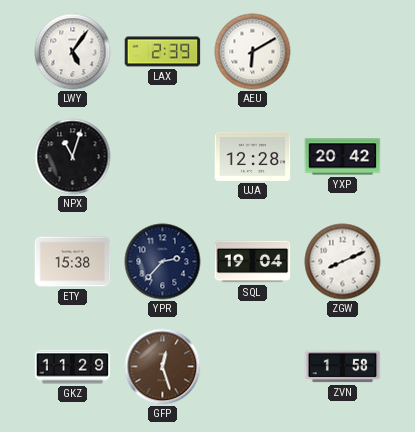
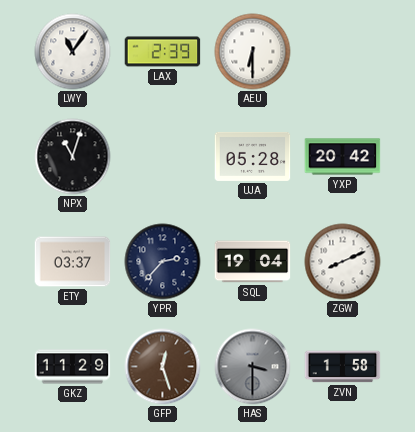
LWY: 5:06 -> 11:06 (73, 52)
AEU: 6:10 -> 6:30 (253, 52)
UJA: 12:28 -> 05:28 (253, 156)
ETY: 15:38 -> 03:37 (73, 262)
HAS: none -> 3:30 (253, 367)
